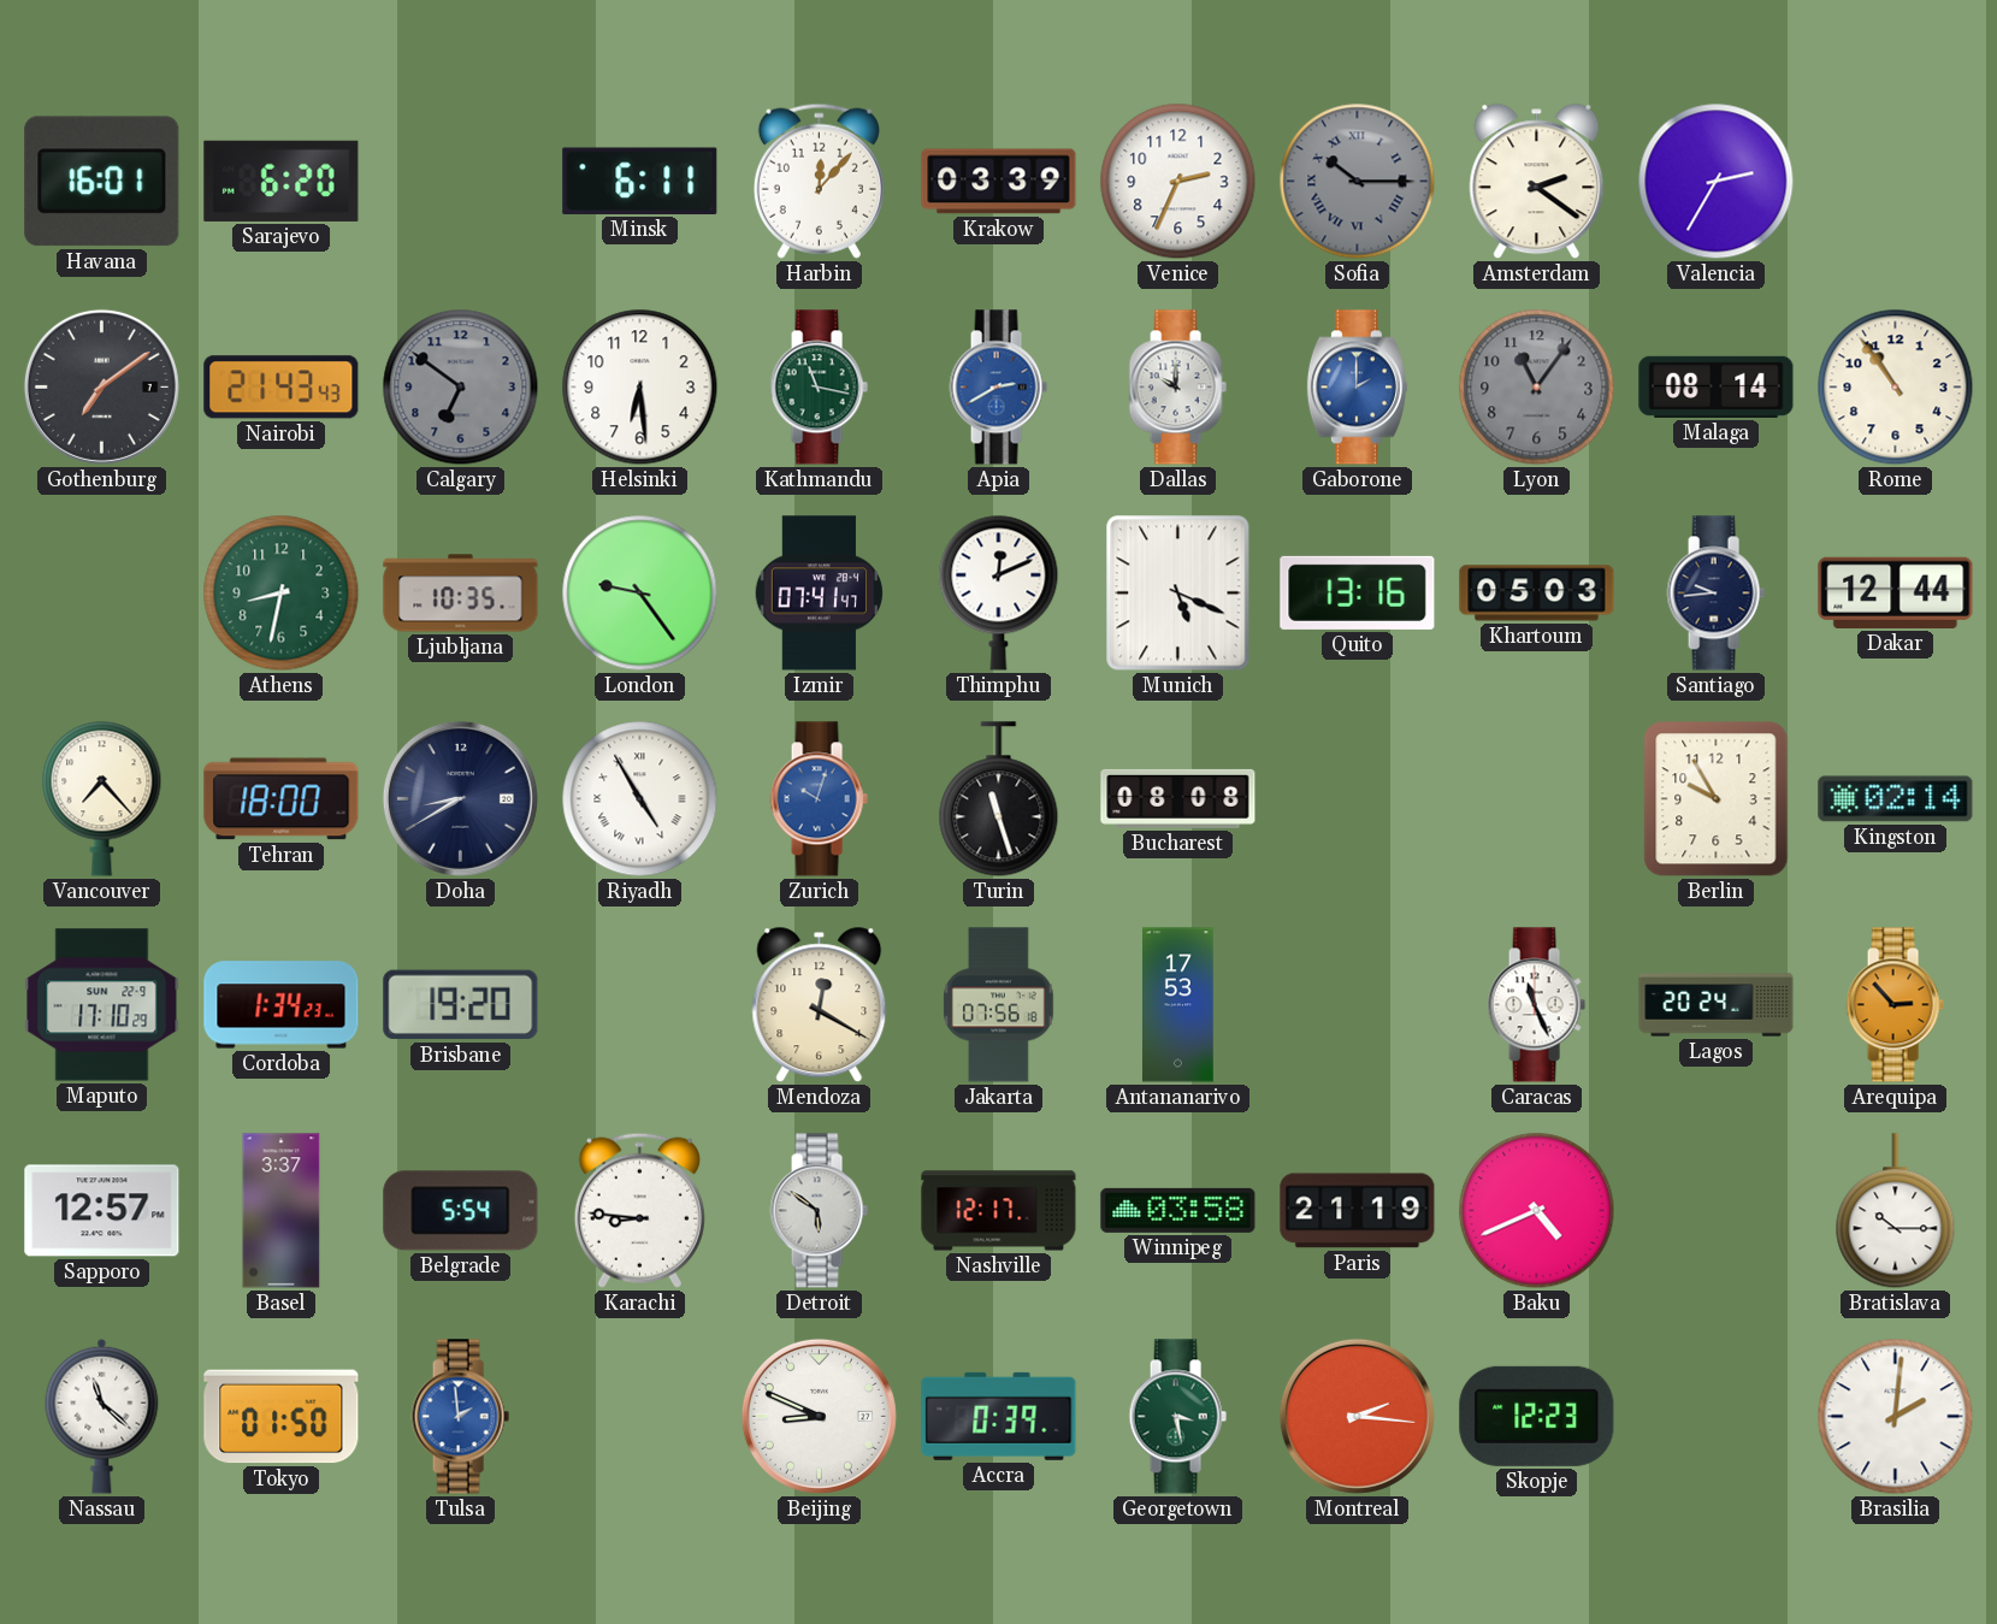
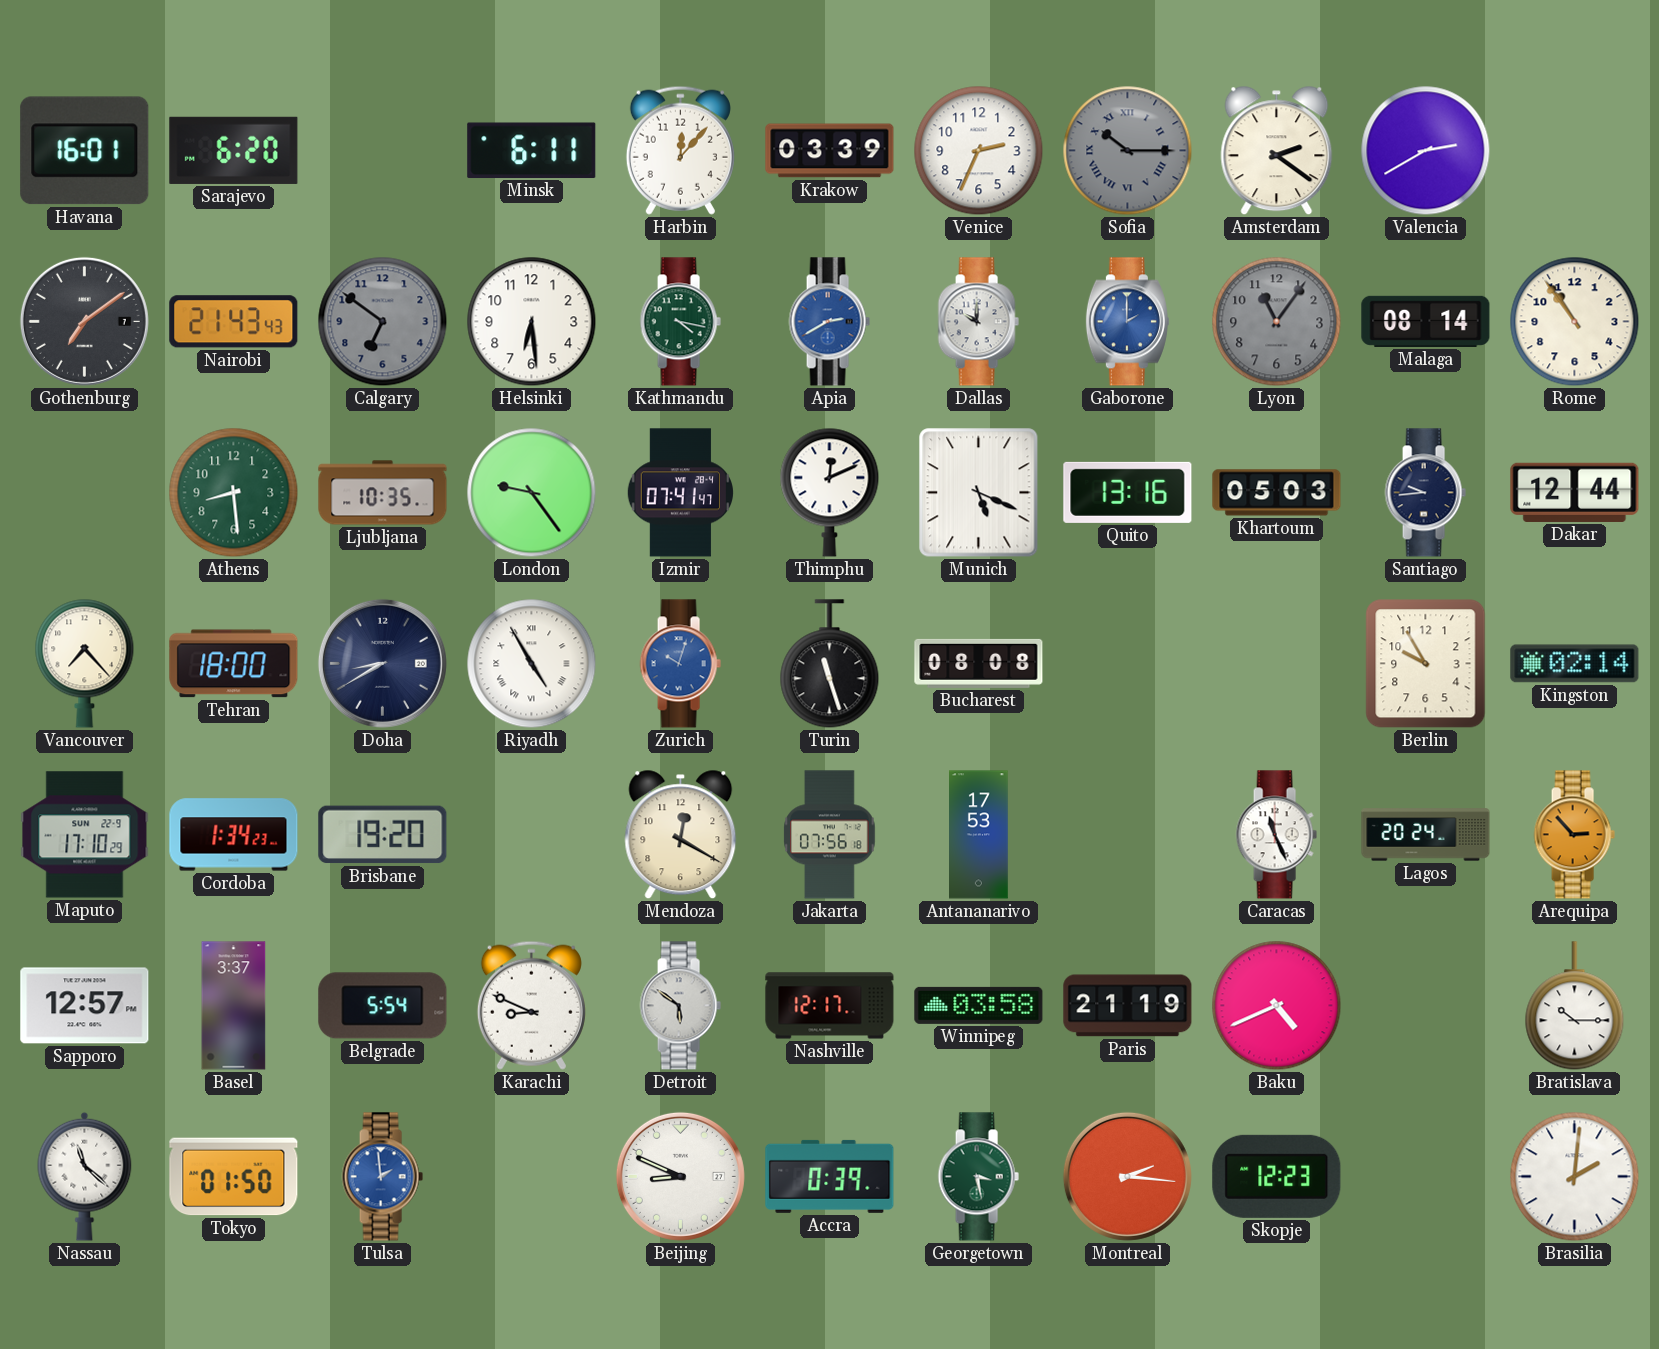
Valencia: 2:35 -> 2:40 (1426, 151)
Kathmandu: 11:17 -> 4:17 (680, 322)
Athens: 8:32 -> 8:29 (234, 493)
Karachi: 8:46 -> 8:49 (531, 1005)
